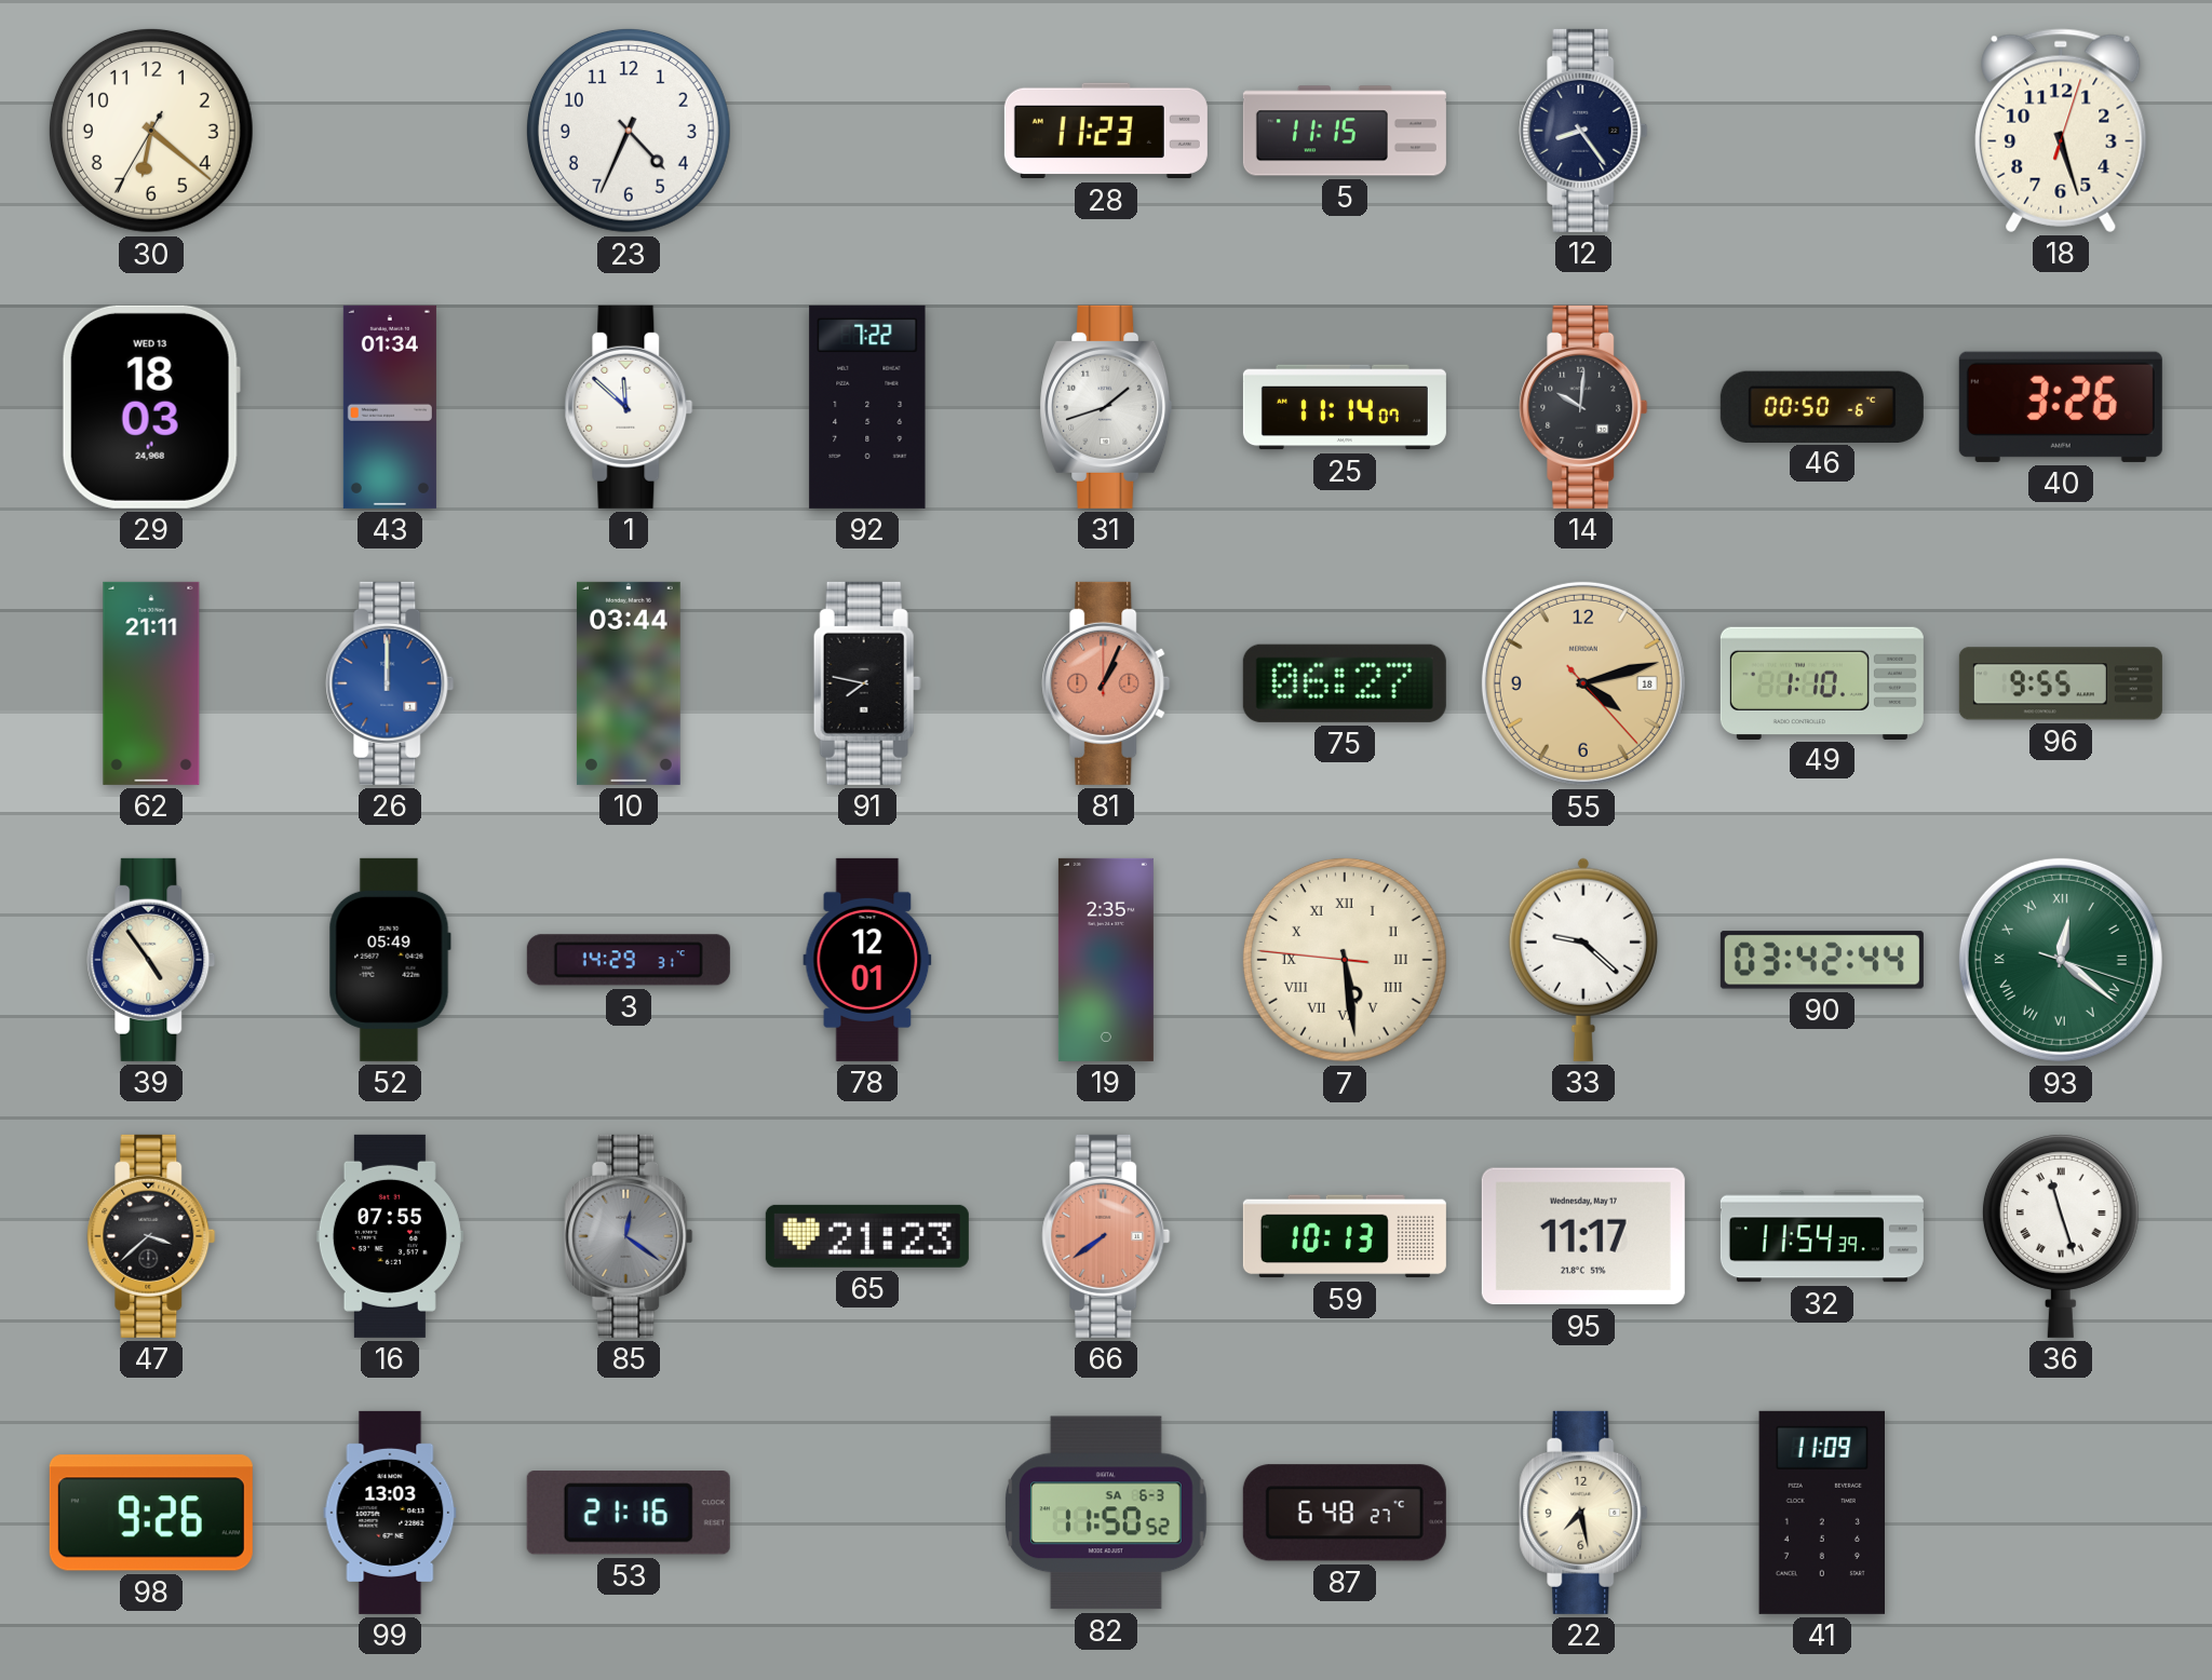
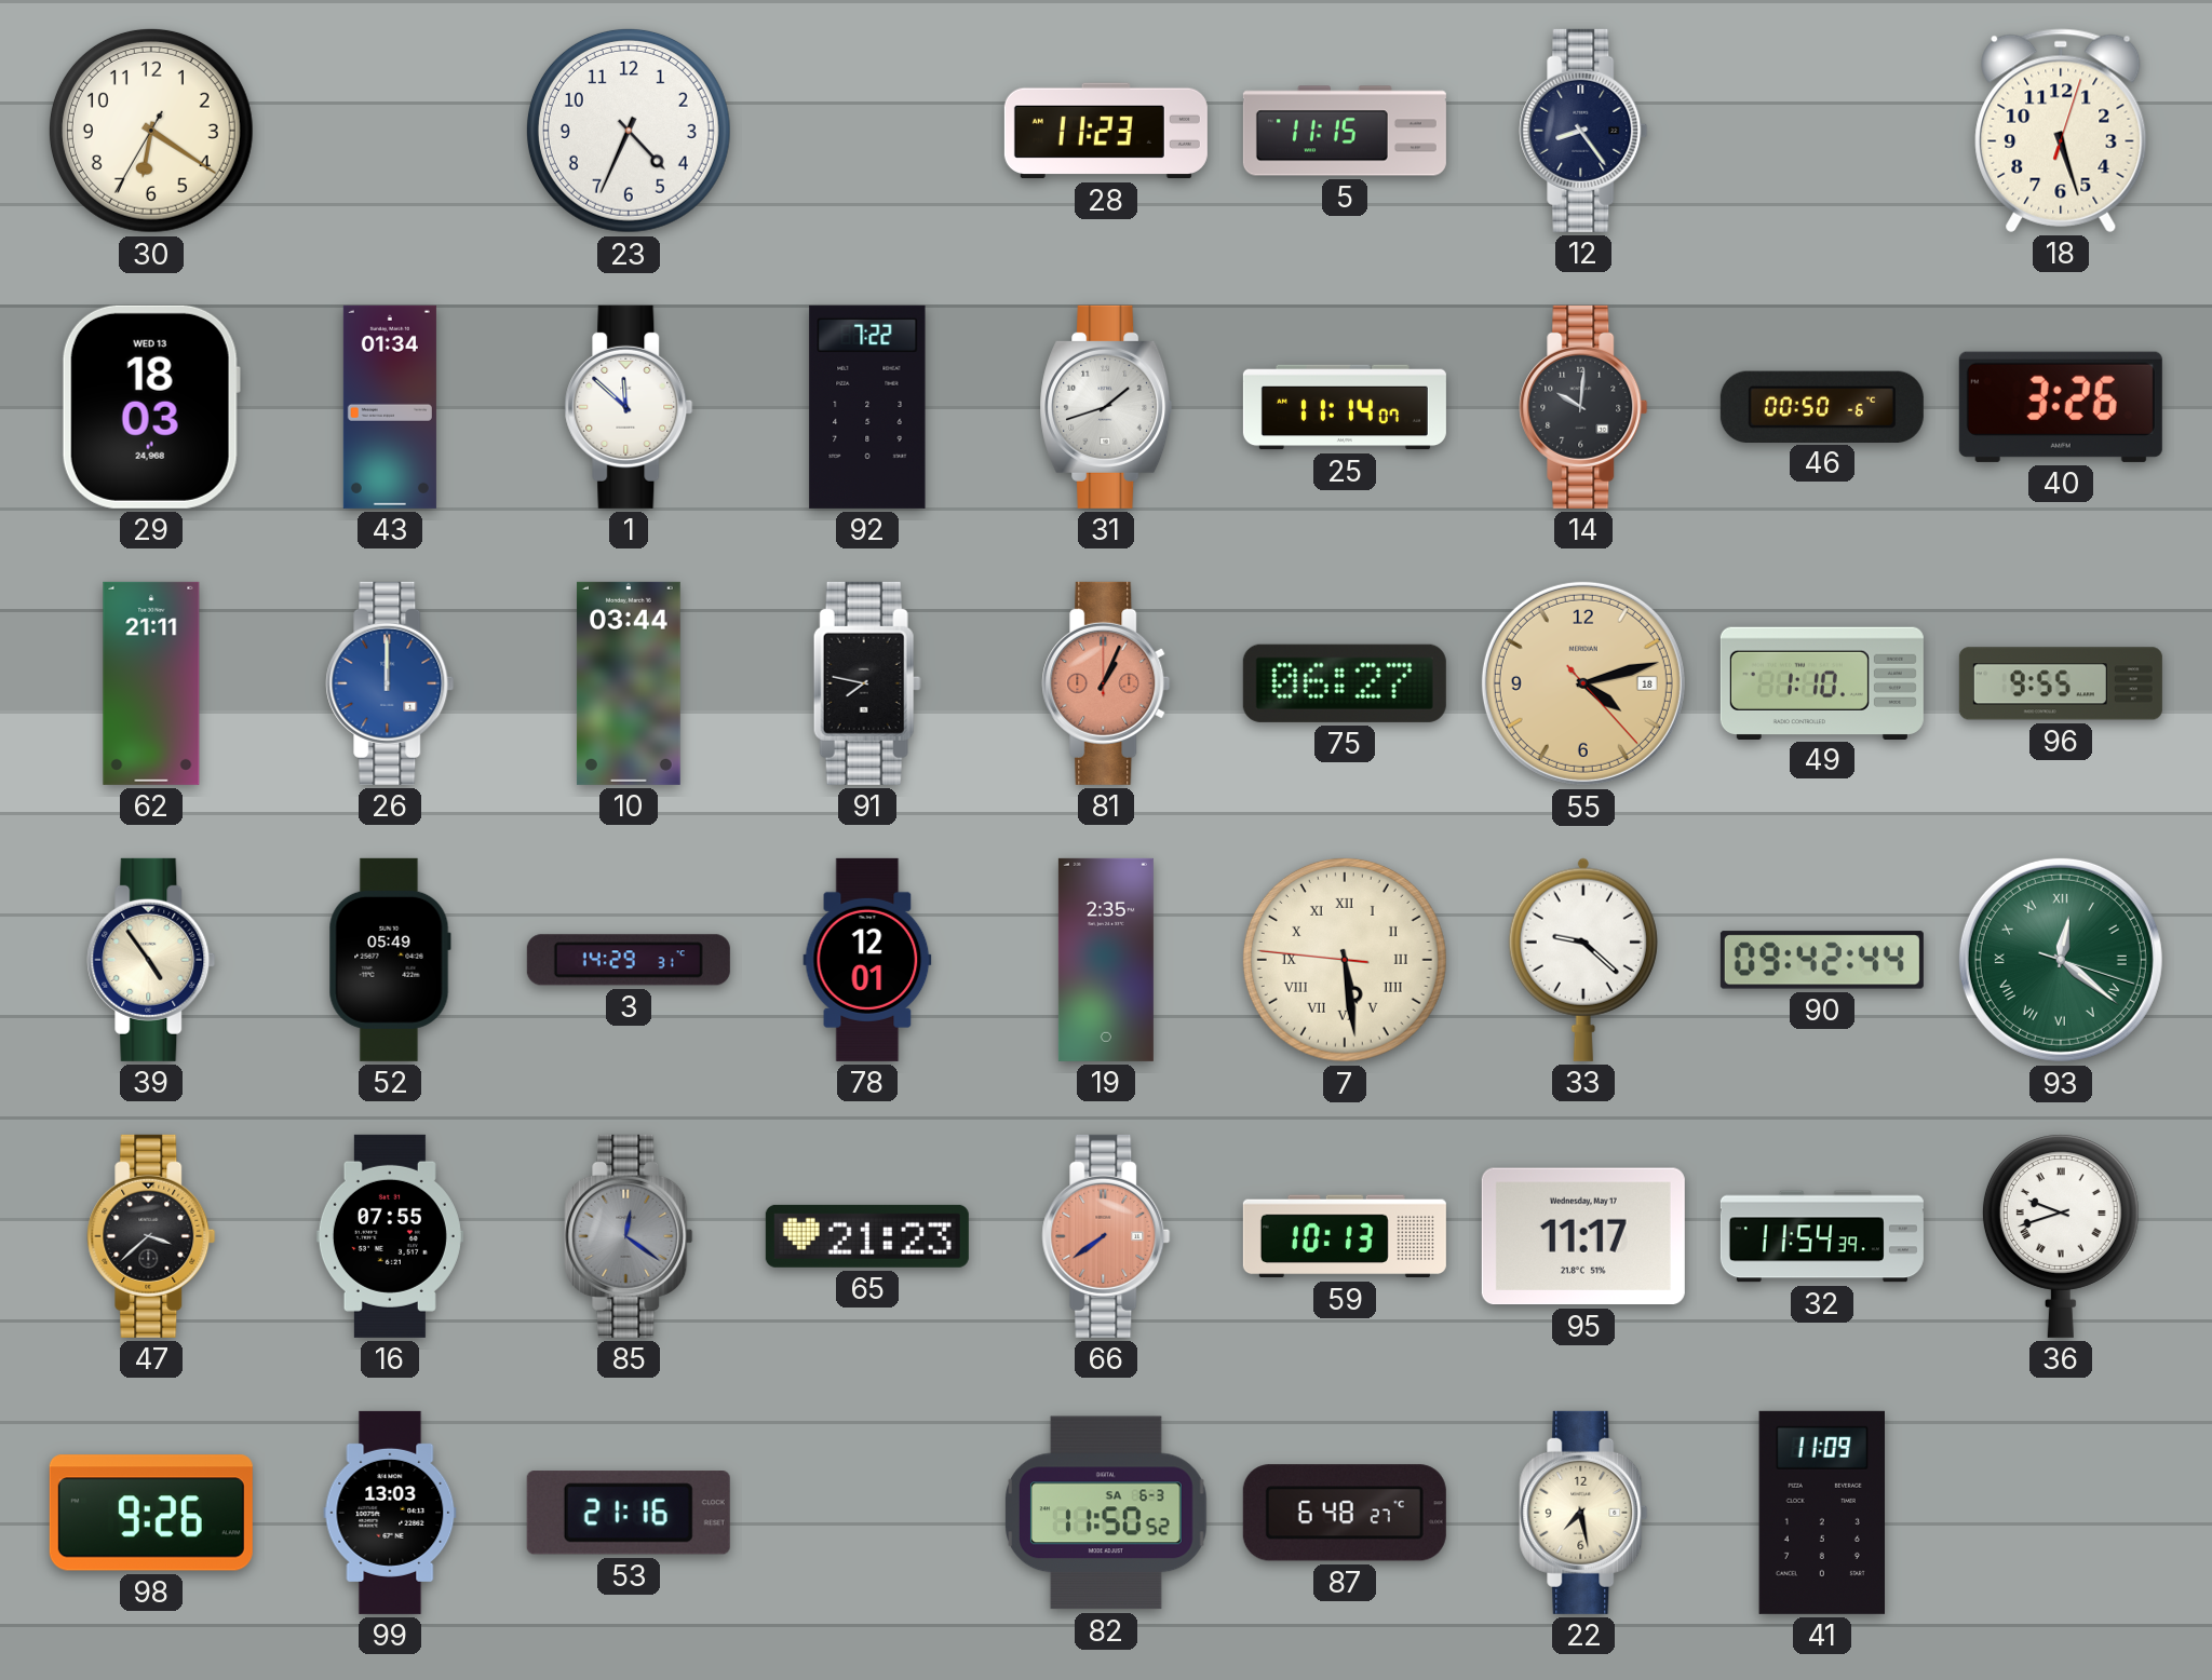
30: 6:21 -> 6:20 (151, 131)
90: 03:42 -> 09:42 (1822, 960)
36: 11:27 -> 9:42 (2061, 1236)
